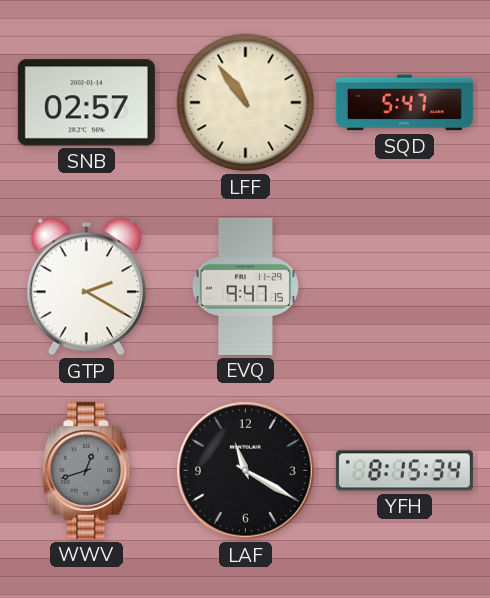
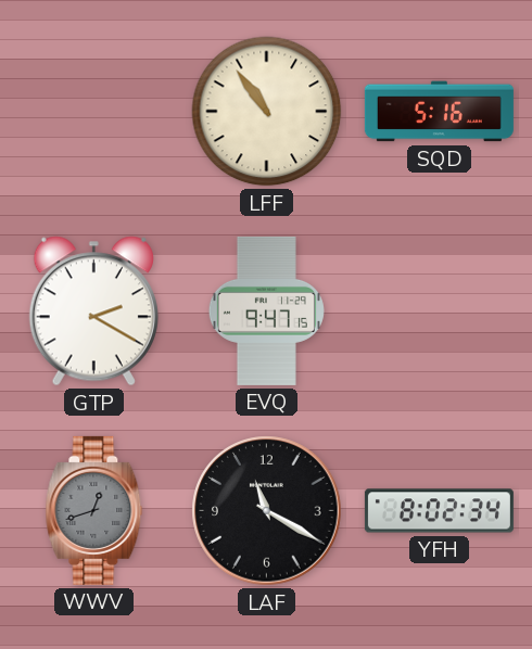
SNB: 02:57 -> none (86, 103)
SQD: 5:47 -> 5:16 (439, 112)
YFH: 8:15 -> 8:02 (439, 511)
